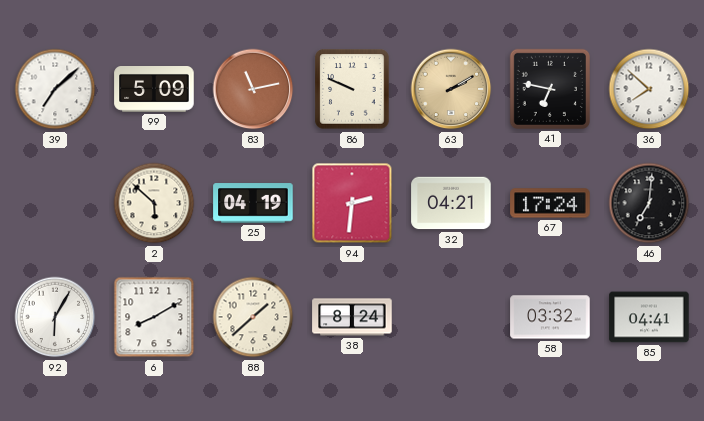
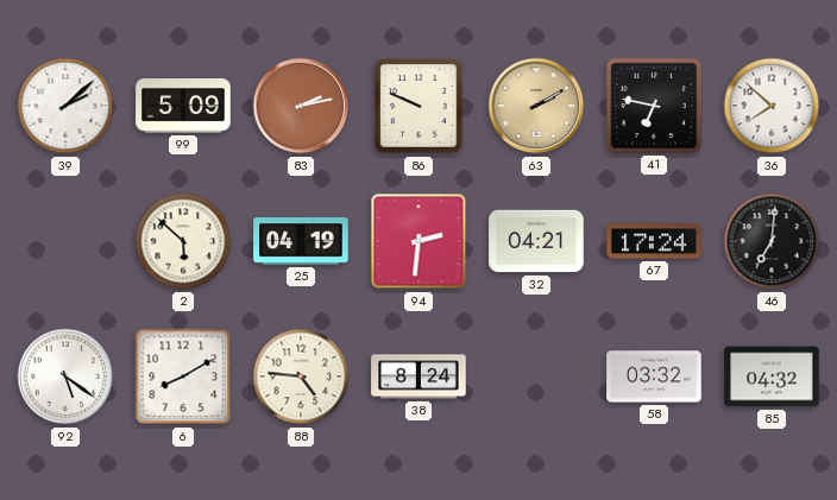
39: 7:08 -> 2:08 (65, 106)
83: 11:13 -> 2:13 (301, 106)
92: 6:05 -> 5:21 (65, 376)
88: 1:38 -> 4:46 (301, 376)
85: 04:41 -> 04:32 (772, 376)
